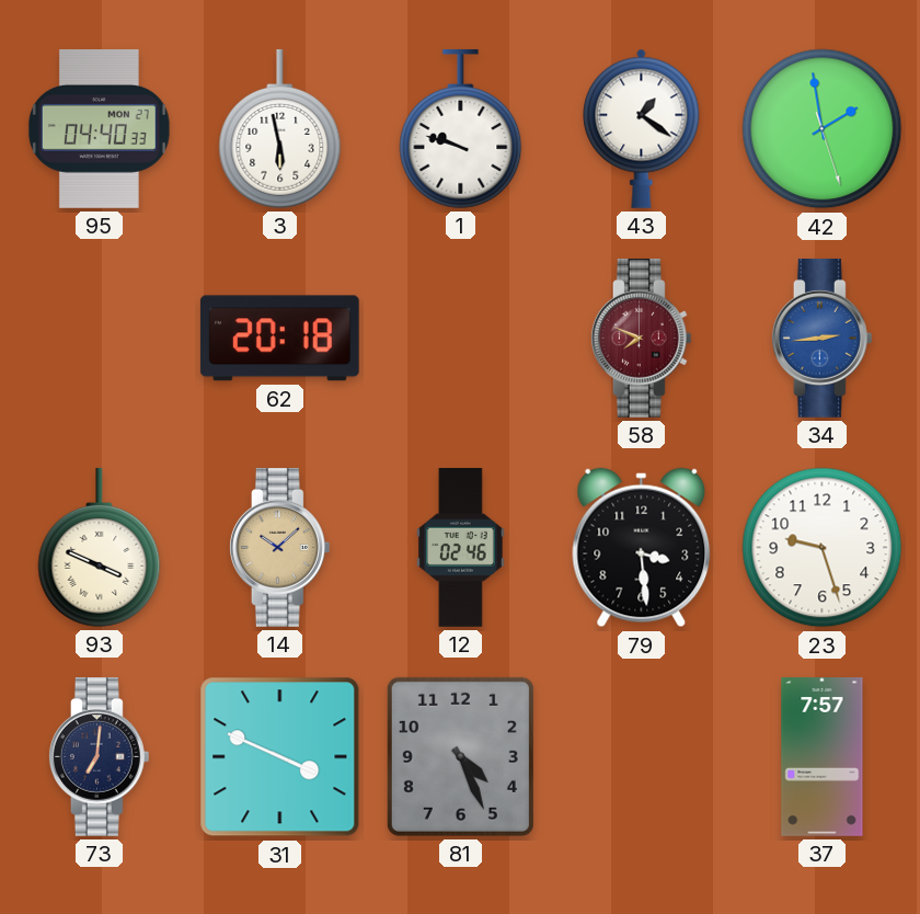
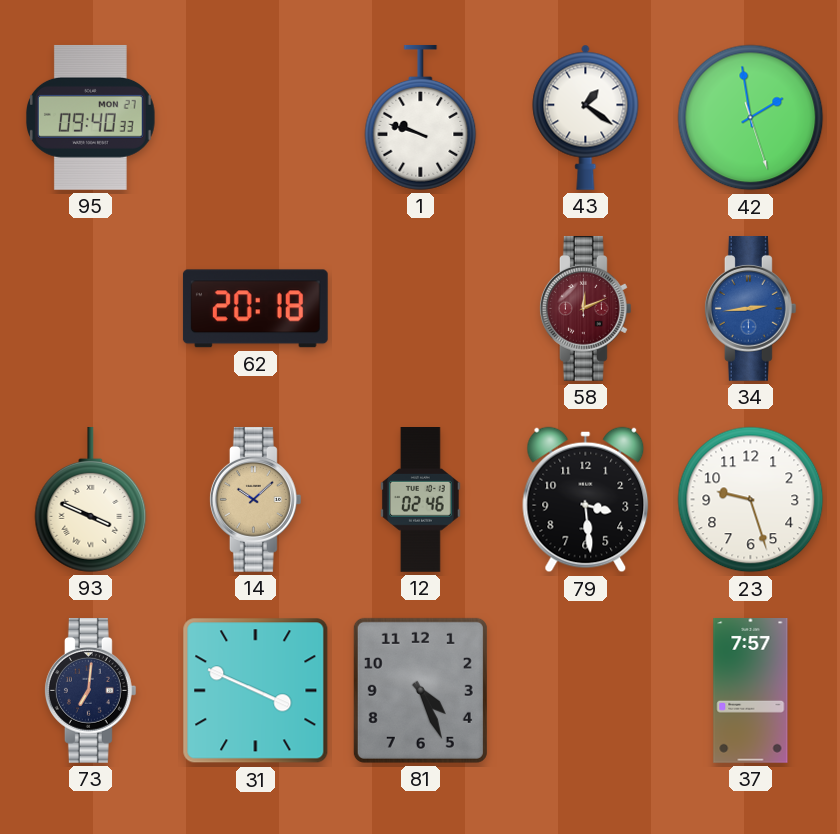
95: 04:40 -> 09:40 (91, 117)
3: 5:58 -> none (280, 128)
58: 7:49 -> 12:11 (585, 309)
